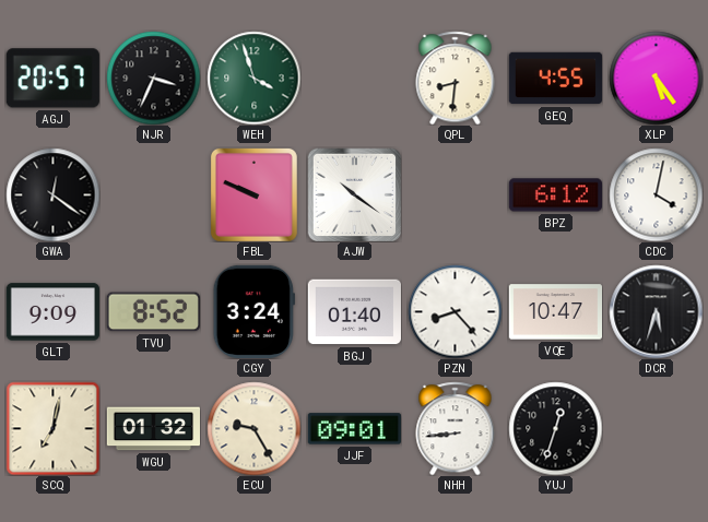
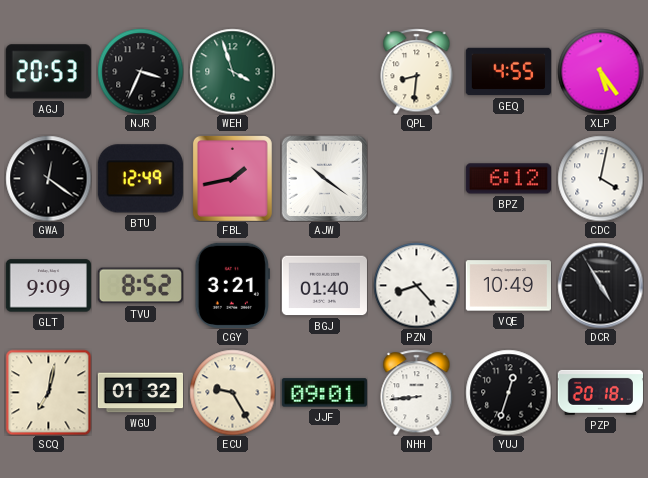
AGJ: 20:57 -> 20:53 (48, 72)
BTU: none -> 12:49 (140, 179)
FBL: 9:49 -> 1:43 (232, 178)
CGY: 3:24 -> 3:21 (232, 285)
VQE: 10:47 -> 10:49 (508, 286)
DCR: 5:33 -> 4:55 (600, 285)
PZP: none -> 20:18 (600, 392)
